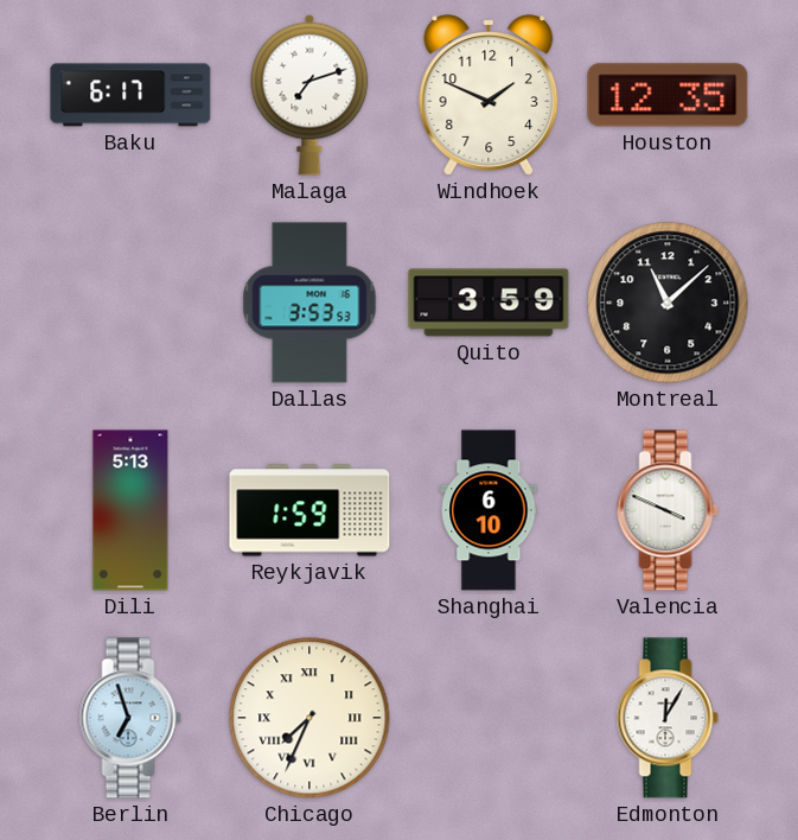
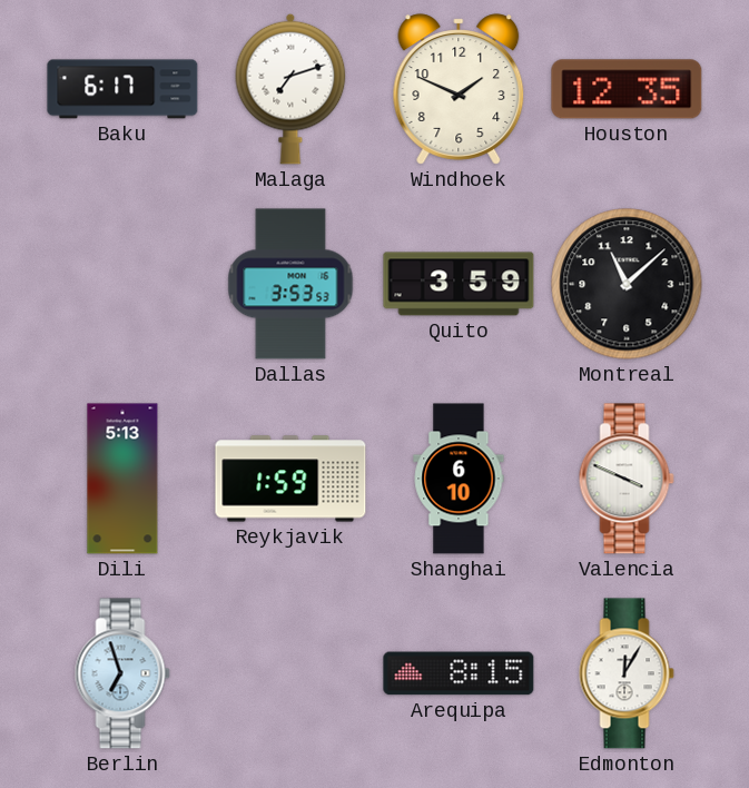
Chicago: 7:34 -> none (309, 718)
Arequipa: none -> 8:15 (459, 673)
